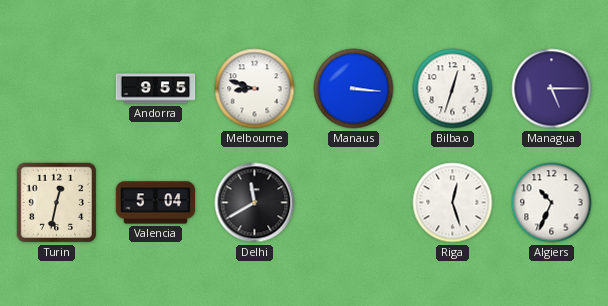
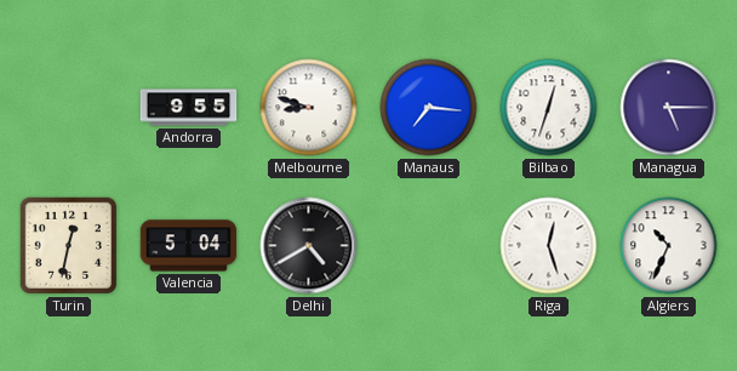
Manaus: 3:16 -> 7:16 (429, 108)
Delhi: 11:40 -> 4:40 (309, 246)
